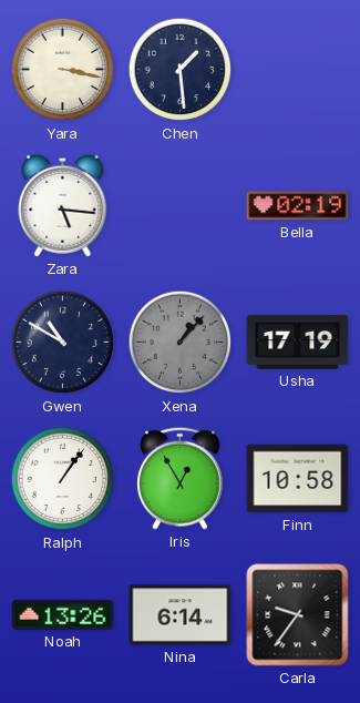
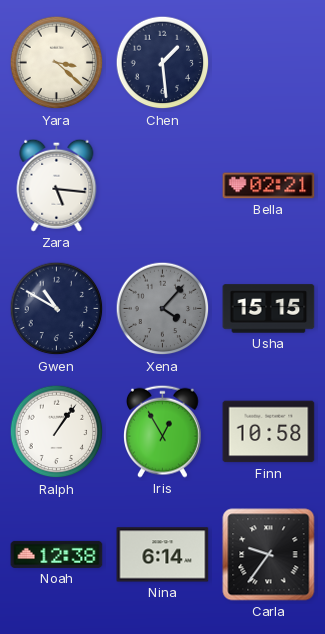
Yara: 3:17 -> 3:22 (57, 63)
Bella: 02:19 -> 02:21 (269, 186)
Xena: 1:07 -> 4:07 (163, 309)
Usha: 17:19 -> 15:15 (269, 309)
Noah: 13:26 -> 12:38 (57, 554)
